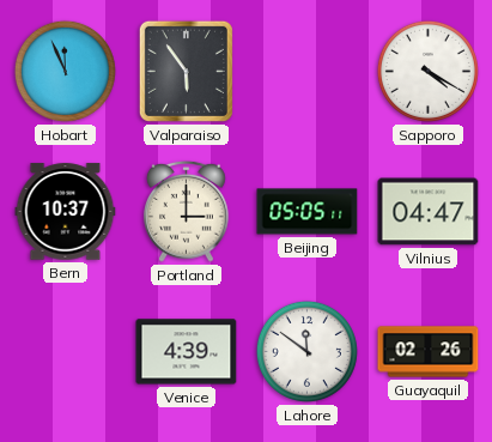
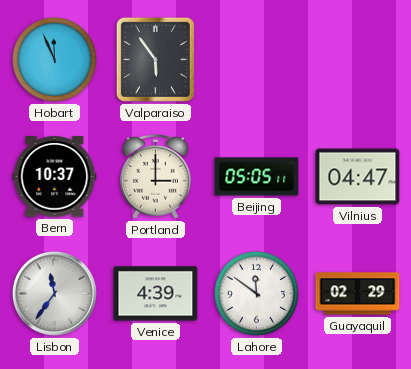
Sapporo: 4:20 -> none (427, 71)
Lisbon: none -> 11:36 (54, 293)
Guayaquil: 02:26 -> 02:29 (358, 294)
